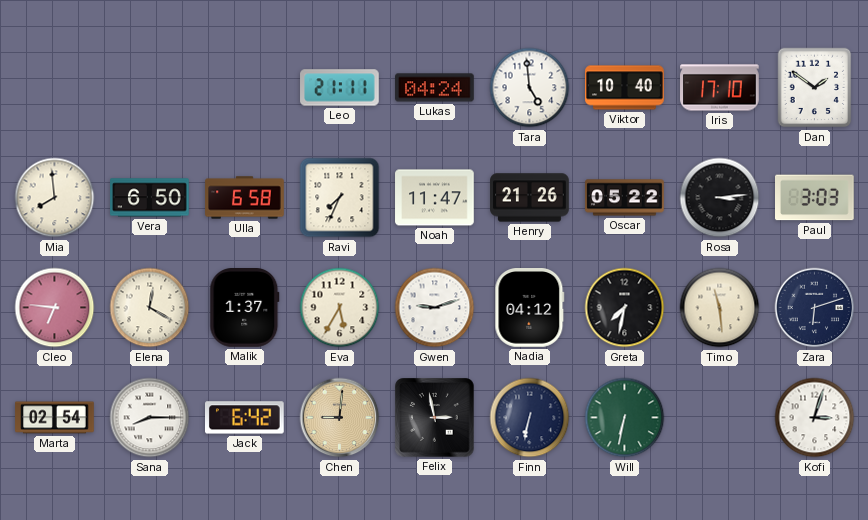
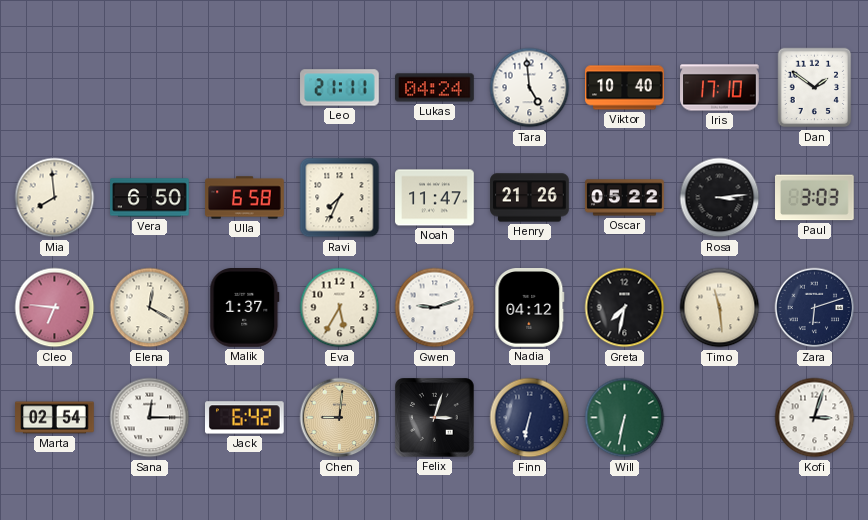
Sana: 8:15 -> 12:15 (150, 418)
Felix: 2:58 -> 3:03 (435, 418)
